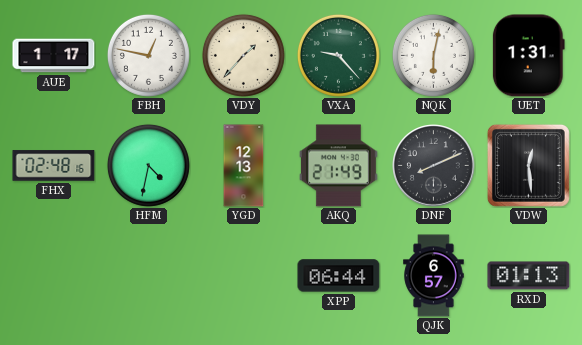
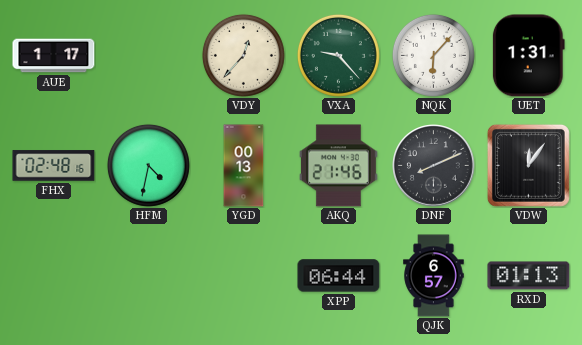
FBH: 12:47 -> none (148, 55)
VDY: 1:37 -> 12:37 (243, 55)
NQK: 6:02 -> 6:07 (433, 55)
YGD: 12:13 -> 00:13 (244, 166)
AKQ: 21:49 -> 21:46 (338, 166)
VDW: 12:29 -> 12:06 (528, 165)
